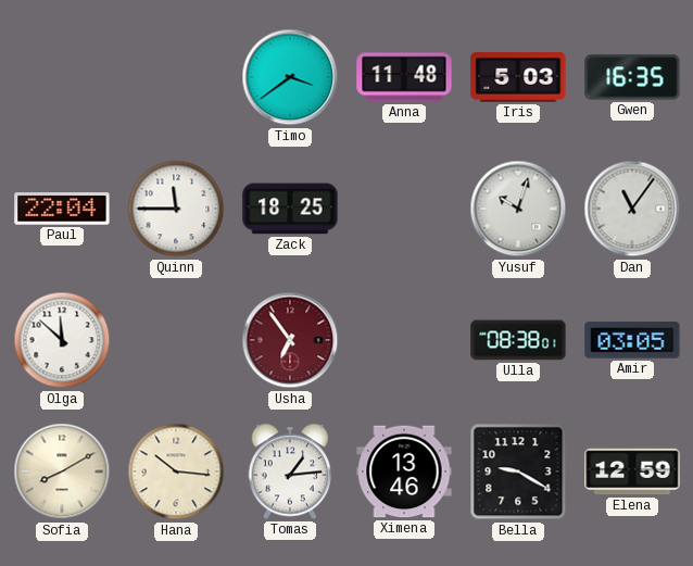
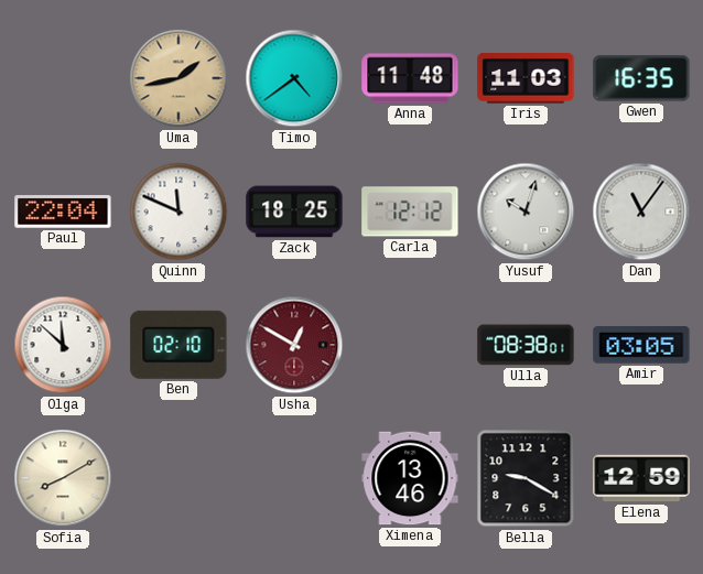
Uma: none -> 1:43 (179, 78)
Timo: 3:39 -> 4:39 (294, 78)
Iris: 5:03 -> 11:03 (526, 78)
Quinn: 11:45 -> 11:49 (179, 212)
Carla: none -> 12:12 (410, 212)
Ben: none -> 02:10 (179, 345)
Usha: 6:54 -> 12:50 (294, 345)
Hana: 10:16 -> none (176, 471)
Tomas: 1:14 -> none (290, 471)
